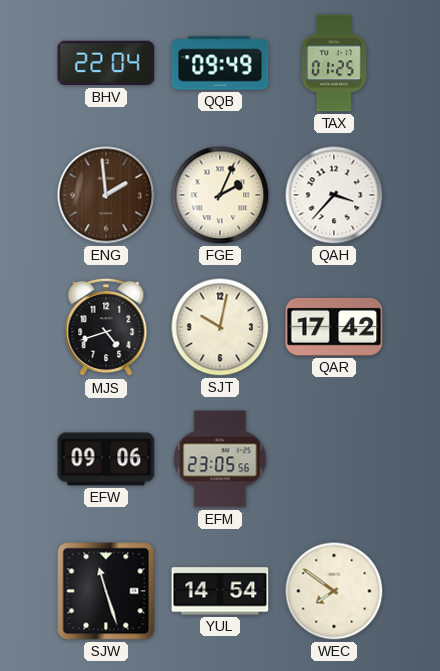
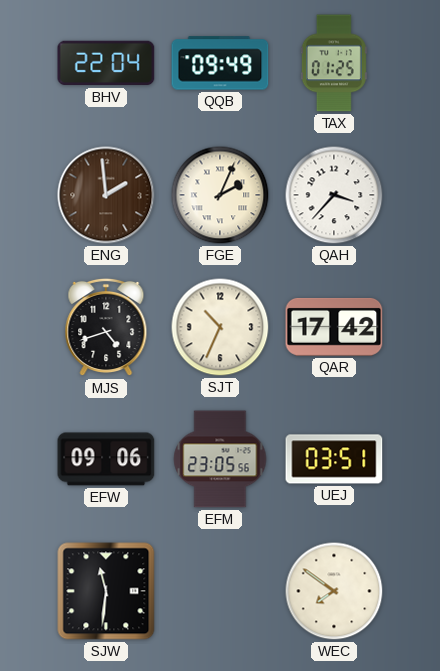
SJT: 10:02 -> 10:34 (220, 327)
UEJ: none -> 03:51 (334, 459)
SJW: 11:27 -> 11:31 (106, 591)
YUL: 14:54 -> none (220, 591)
